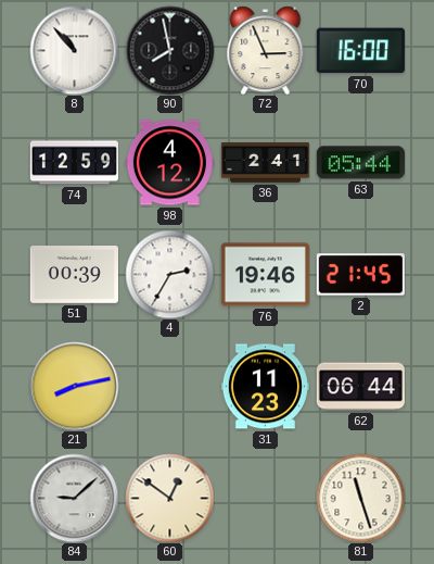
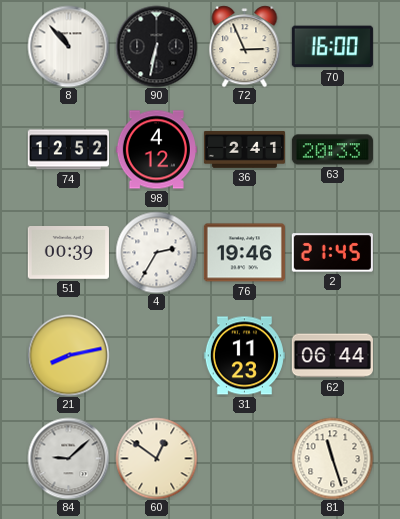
90: 7:58 -> 6:32 (156, 46)
74: 12:59 -> 12:52 (68, 150)
63: 05:44 -> 20:33 (332, 150)
